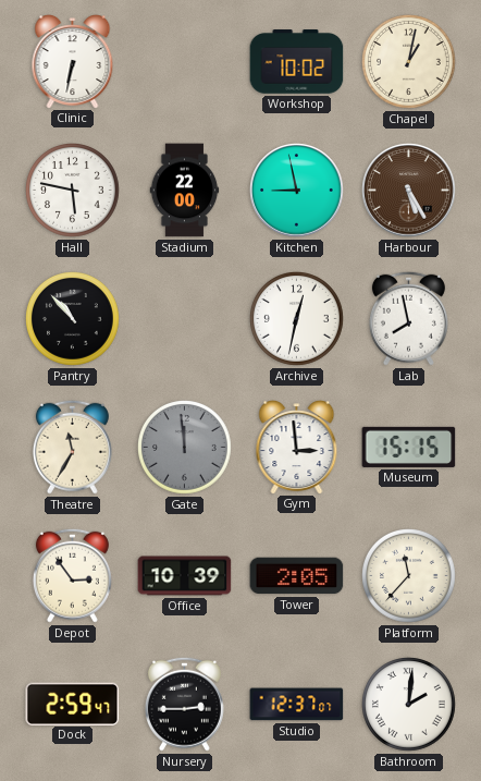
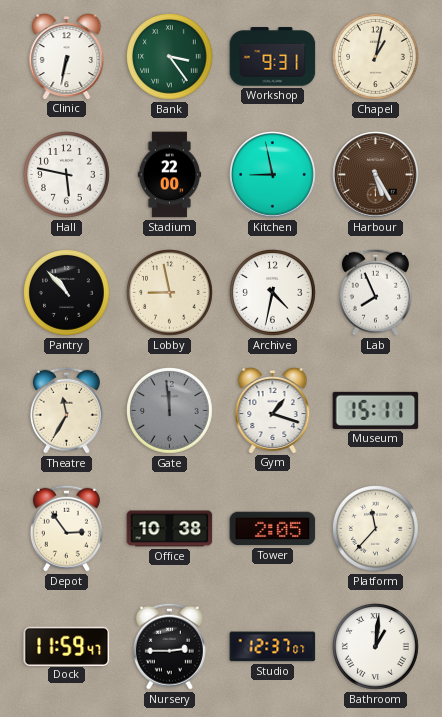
Bank: none -> 3:24 (170, 57)
Workshop: 10:02 -> 9:31 (273, 57)
Lobby: none -> 8:58 (170, 293)
Archive: 12:32 -> 4:32 (273, 293)
Lab: 7:58 -> 7:56 (375, 292)
Gym: 2:59 -> 1:18 (273, 411)
Museum: 15:15 -> 15:11 (376, 410)
Office: 10:39 -> 10:38 (170, 529)
Dock: 2:59 -> 11:59 (67, 646)
Bathroom: 2:01 -> 1:01 (376, 647)
